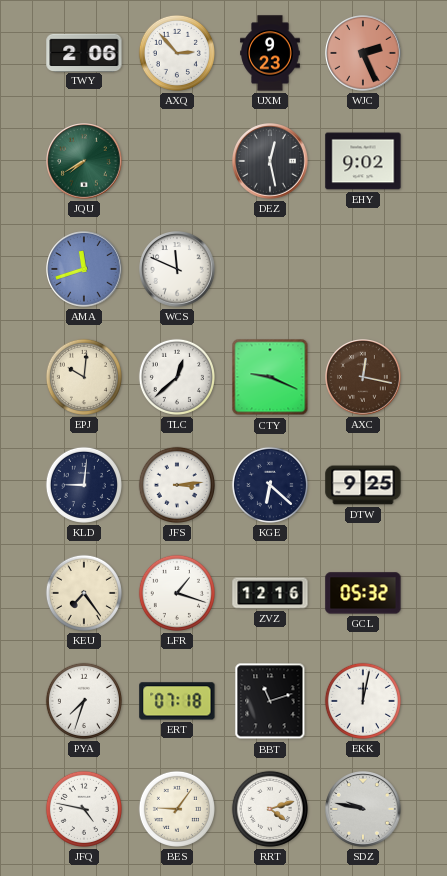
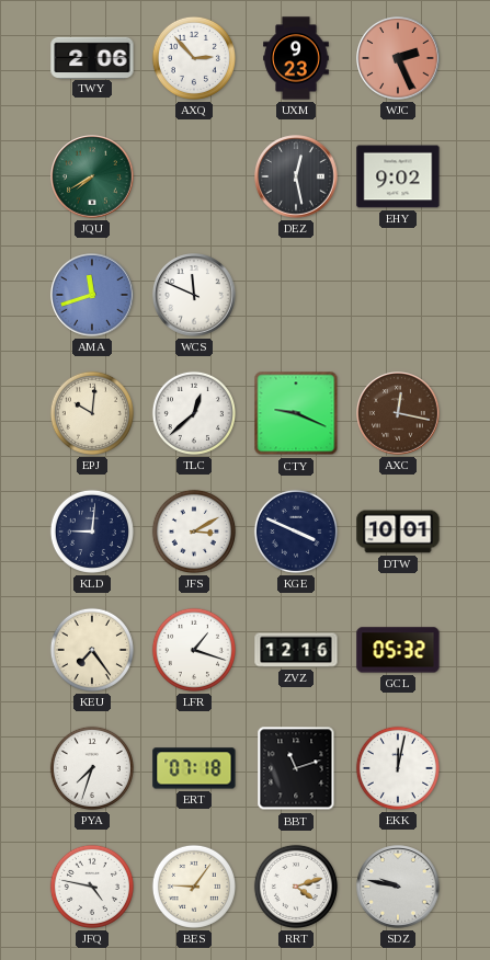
JFS: 3:14 -> 3:10 (194, 532)
KGE: 6:22 -> 3:49 (296, 532)
DTW: 9:25 -> 10:01 (398, 532)
